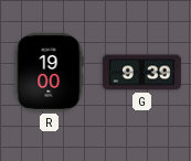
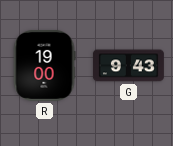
G: 9:39 -> 9:43 (128, 66)
